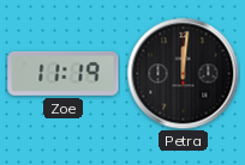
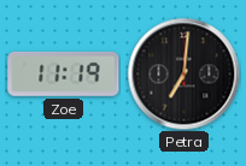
Petra: 12:01 -> 7:01 (183, 73)
